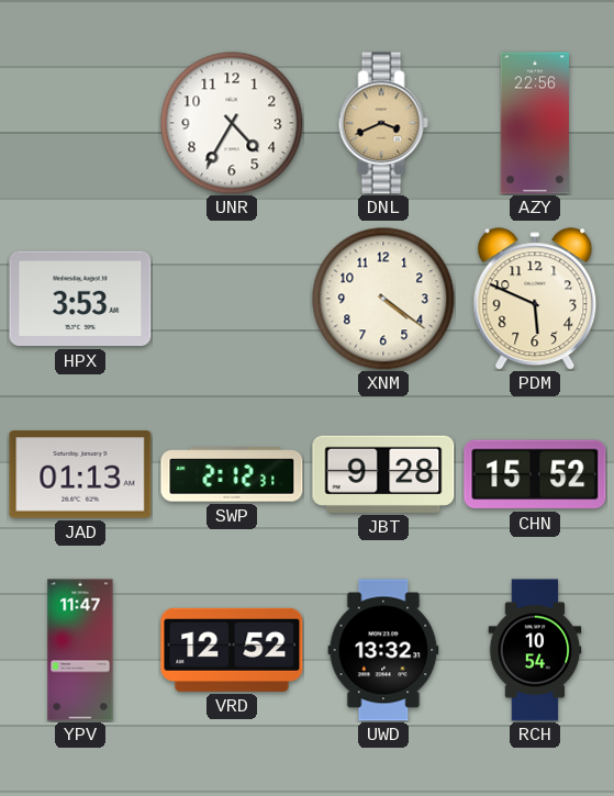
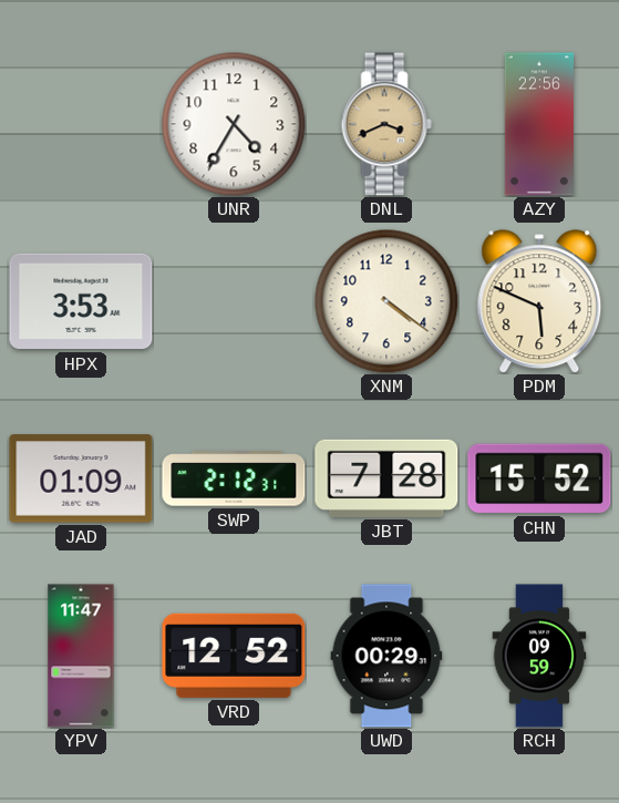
JAD: 01:13 -> 01:09 (81, 478)
JBT: 9:28 -> 7:28 (386, 478)
UWD: 13:32 -> 00:29 (386, 656)
RCH: 10:54 -> 09:59 (539, 656)
